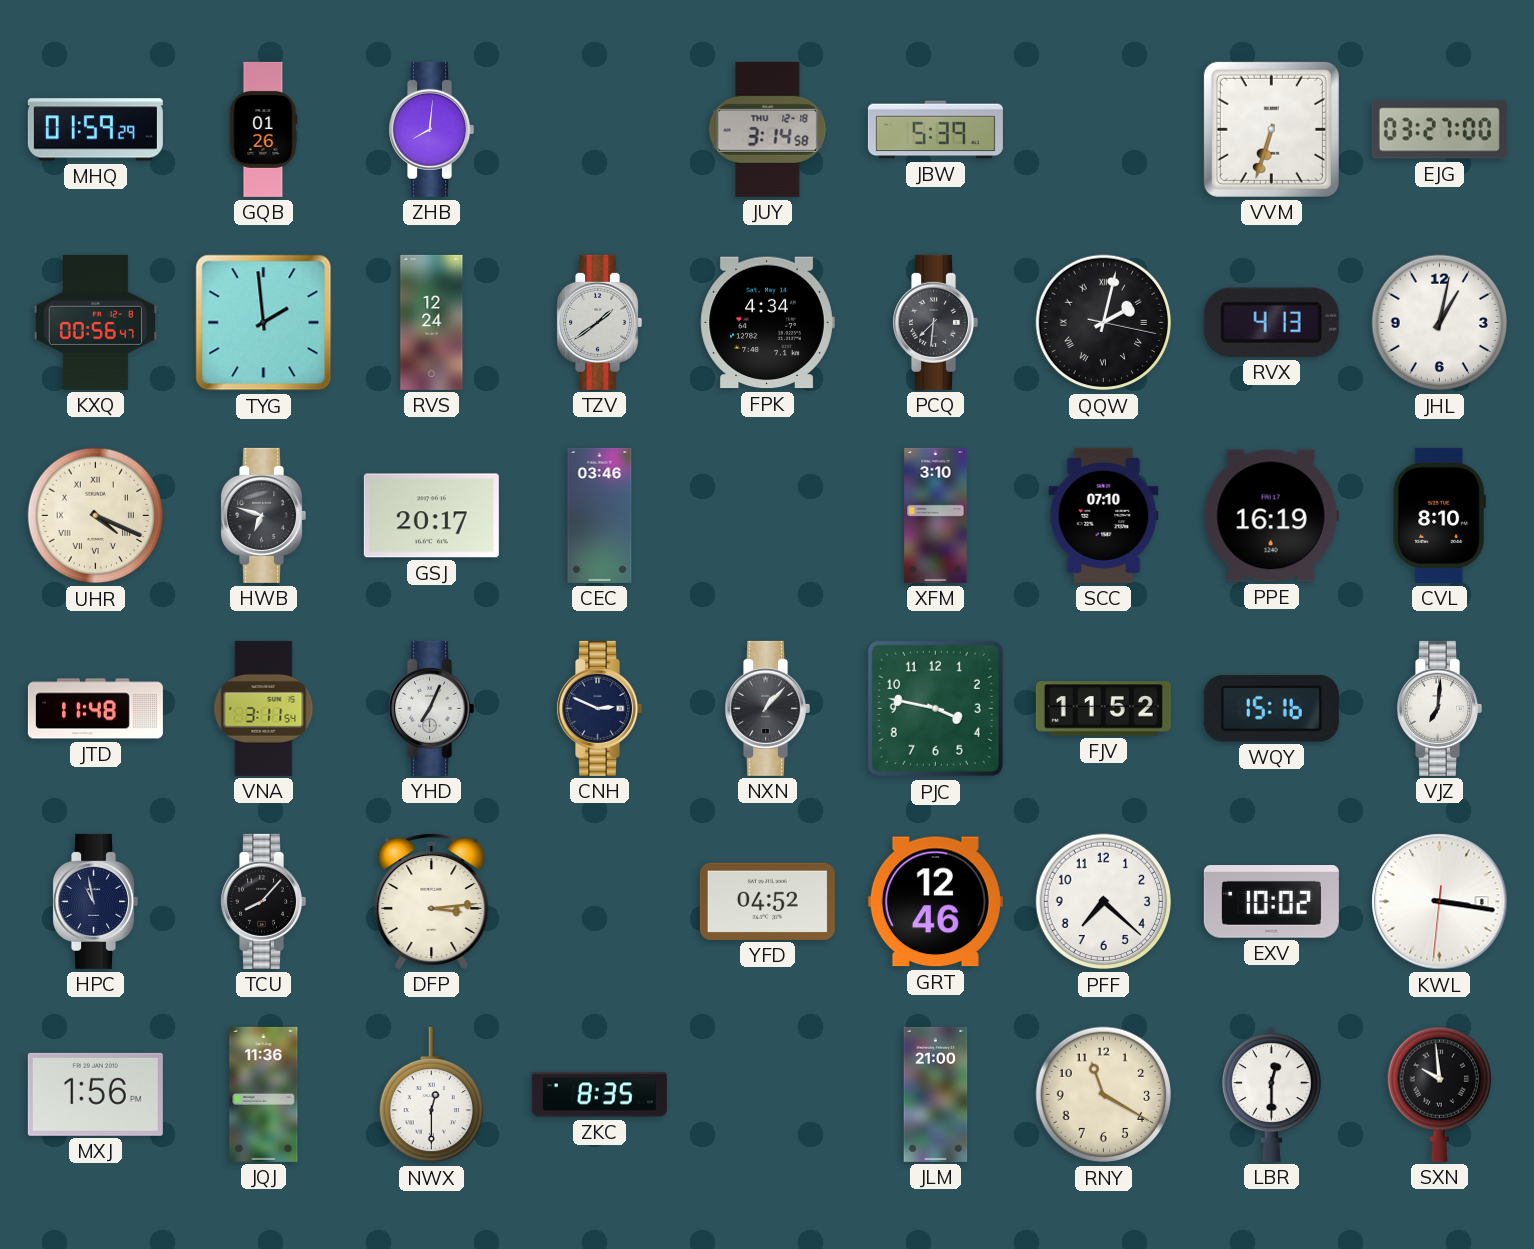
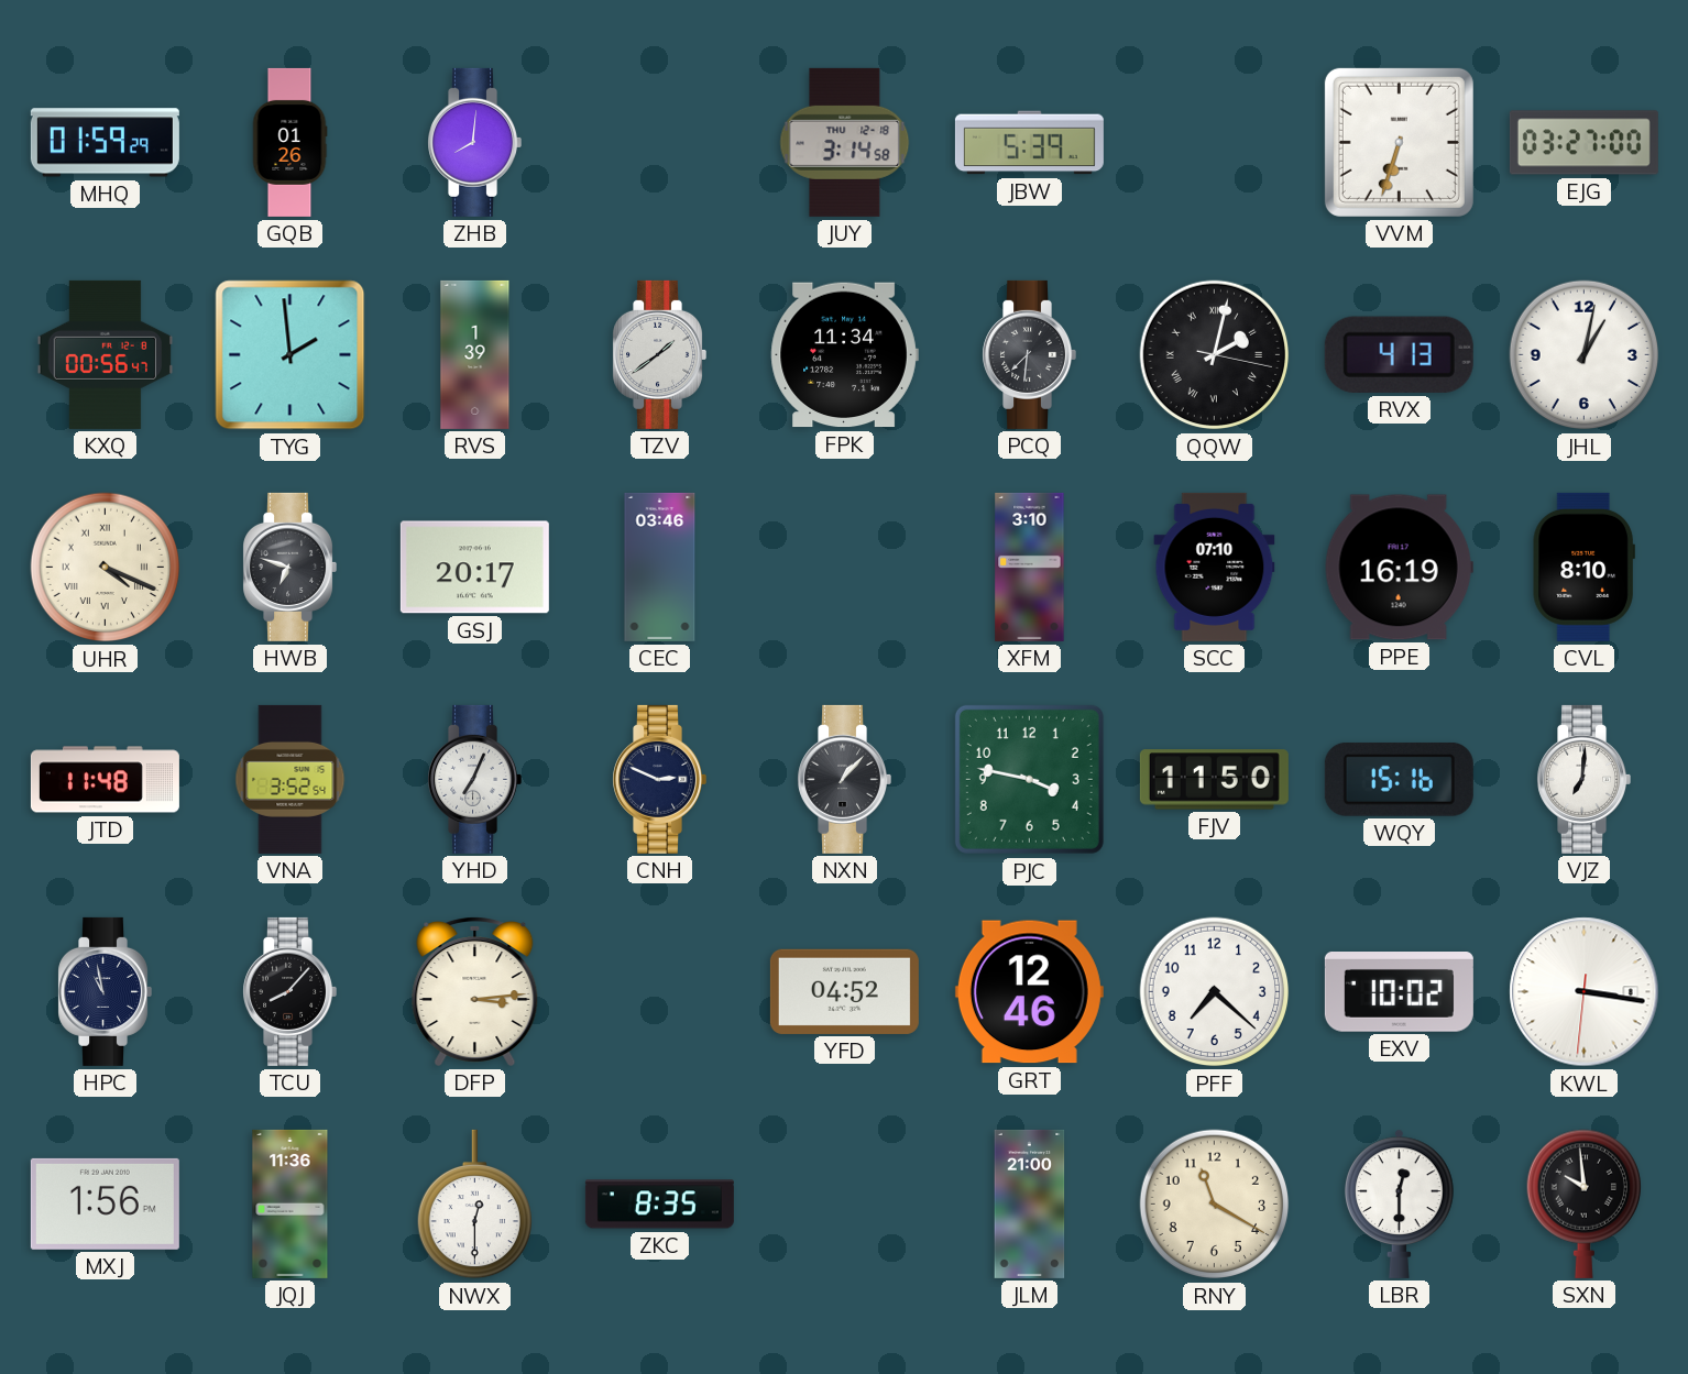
RVS: 12:24 -> 1:39 (475, 354)
FPK: 4:34 -> 11:34 (844, 355)
VNA: 3:11 -> 3:52 (291, 779)
FJV: 11:52 -> 11:50 (1214, 780)
